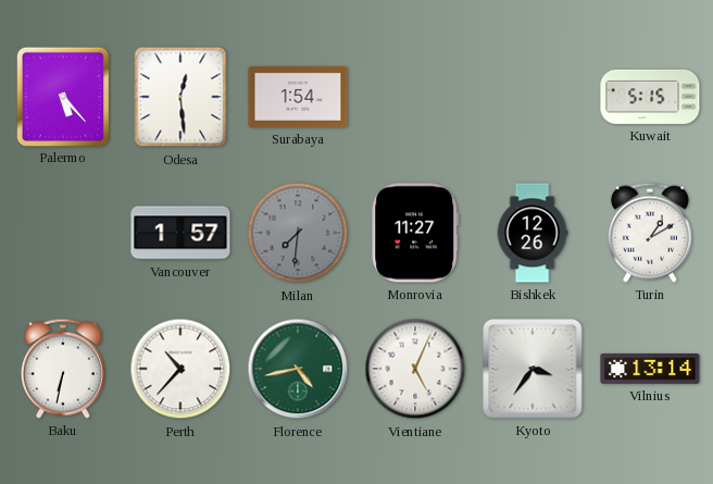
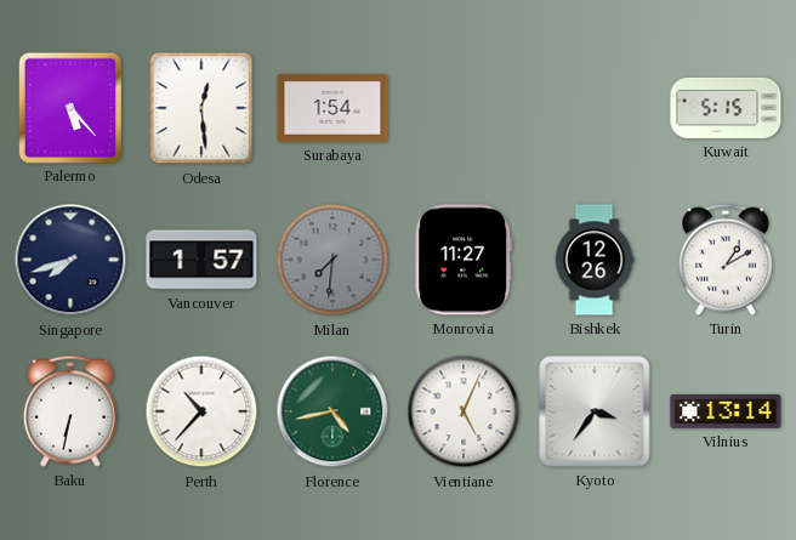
Singapore: none -> 7:42 (70, 260)
